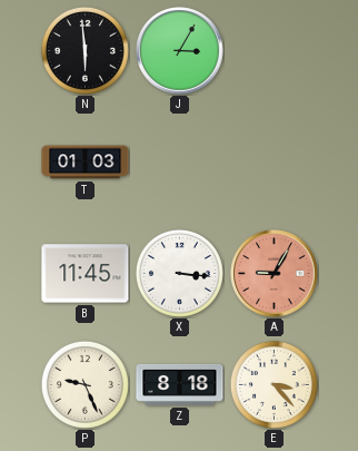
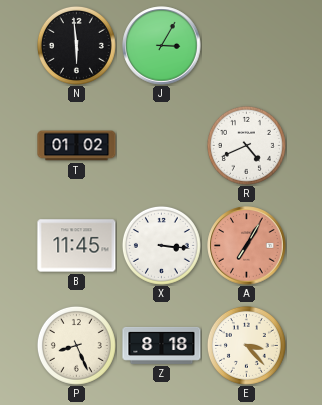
T: 01:03 -> 01:02 (77, 146)
R: none -> 4:41 (246, 145)
A: 9:05 -> 7:05 (247, 246)
P: 9:26 -> 8:26 (76, 345)
